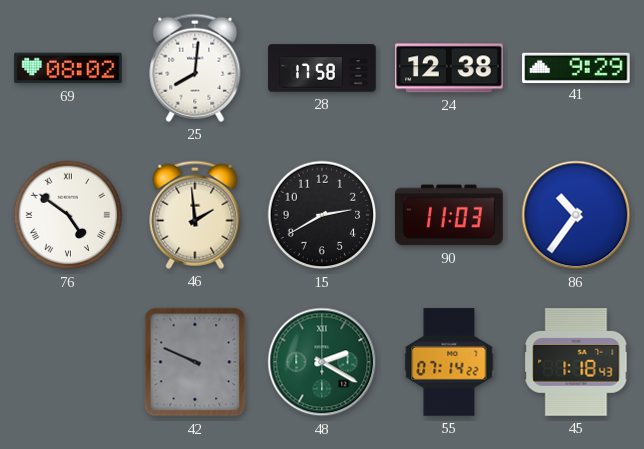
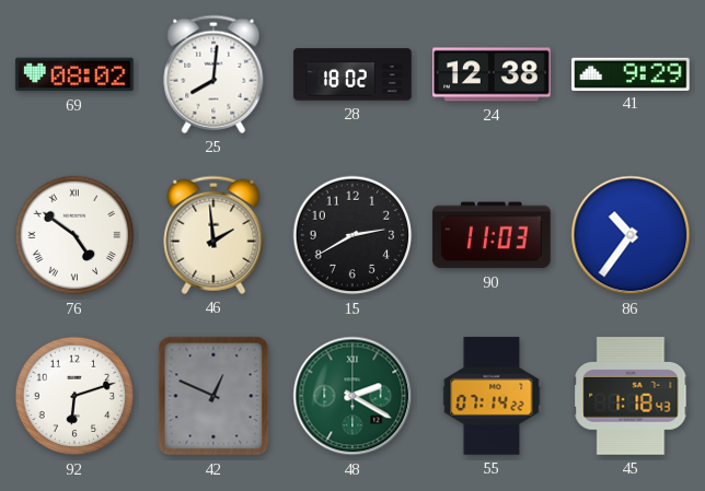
28: 17:58 -> 18:02 (352, 74)
92: none -> 6:12 (74, 396)
42: 9:49 -> 12:49 (213, 396)
